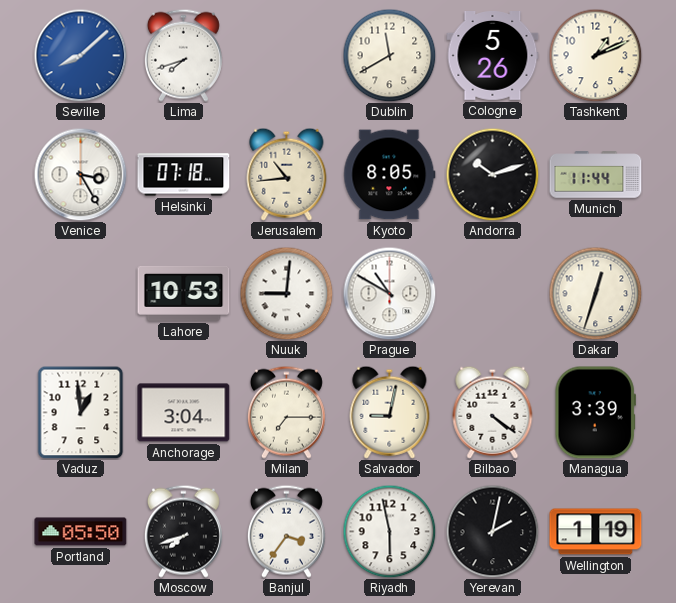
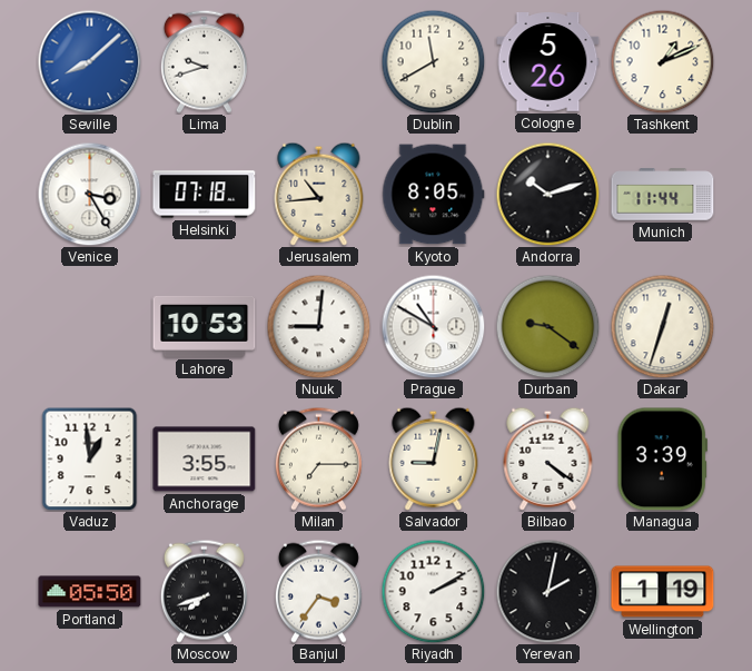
Lima: 7:42 -> 9:42 (204, 61)
Durban: none -> 9:21 (547, 326)
Anchorage: 3:04 -> 3:55 (205, 460)
Riyadh: 5:58 -> 2:10 (433, 591)
